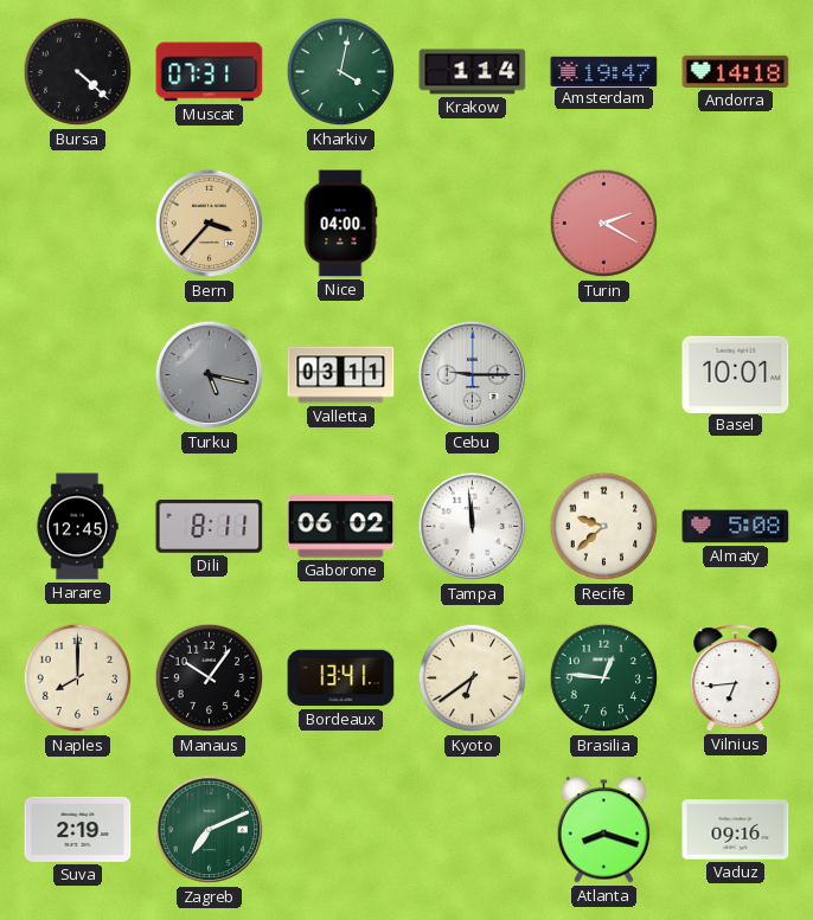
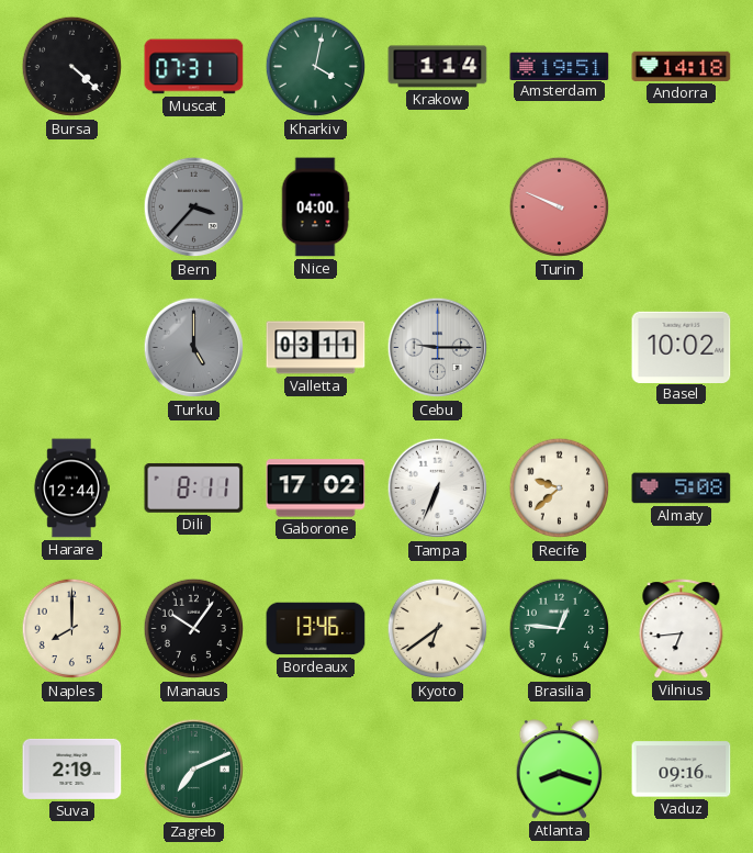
Amsterdam: 19:47 -> 19:51 (560, 66)
Bern dial: champagne -> grey (194, 207)
Turin: 2:20 -> 9:49 (560, 207)
Turku: 5:17 -> 5:00 (194, 348)
Basel: 10:01 -> 10:02 (682, 347)
Harare: 12:45 -> 12:44 (71, 489)
Gaborone: 06:02 -> 17:02 (316, 489)
Tampa: 11:59 -> 6:34 (438, 489)
Bordeaux: 13:41 -> 13:46 (316, 629)
